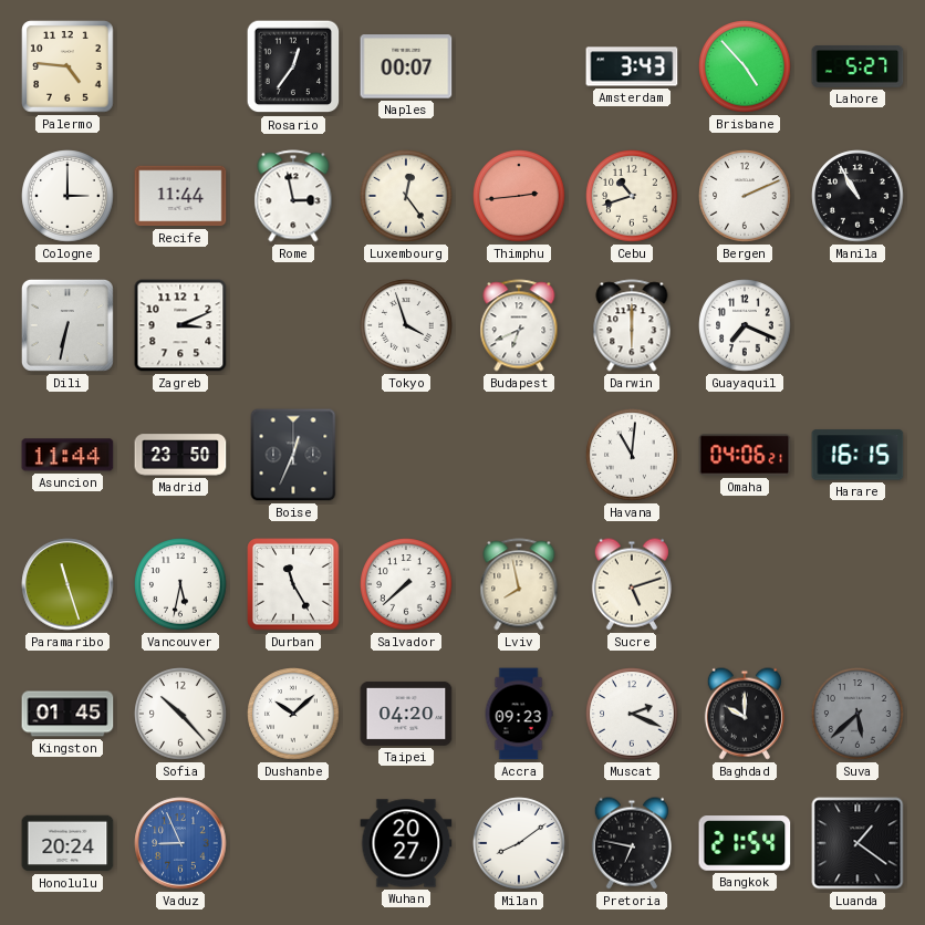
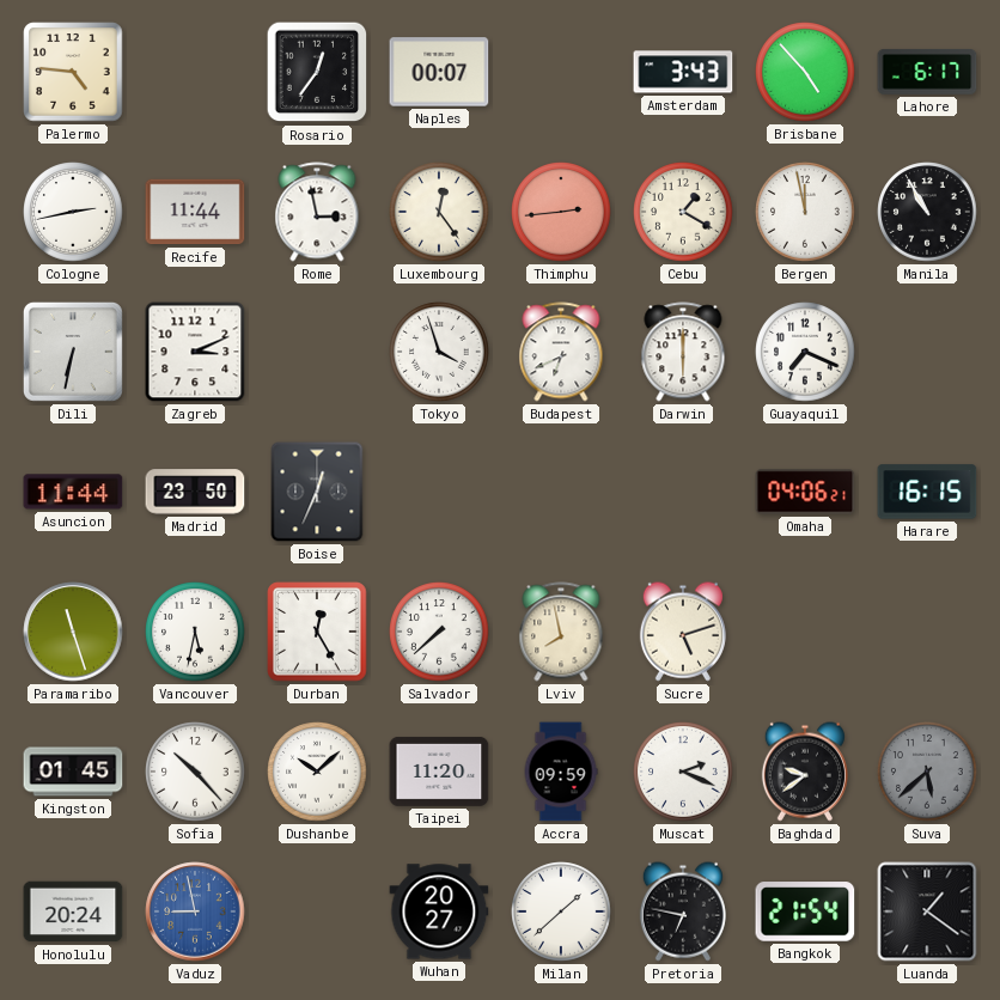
Lahore: 5:27 -> 6:17 (927, 72)
Cologne: 3:00 -> 2:43 (73, 212)
Cebu: 10:42 -> 1:20 (683, 212)
Bergen: 2:11 -> 11:58 (805, 212)
Havana: 11:01 -> none (632, 455)
Durban: 11:25 -> 12:25 (317, 632)
Taipei: 04:20 -> 11:20 (439, 772)
Accra: 09:23 -> 09:59 (561, 772)
Baghdad: 10:00 -> 9:39 (805, 772)
Vaduz: 8:56 -> 8:58 (195, 911)
Milan: 8:09 -> 1:38 (561, 911)
